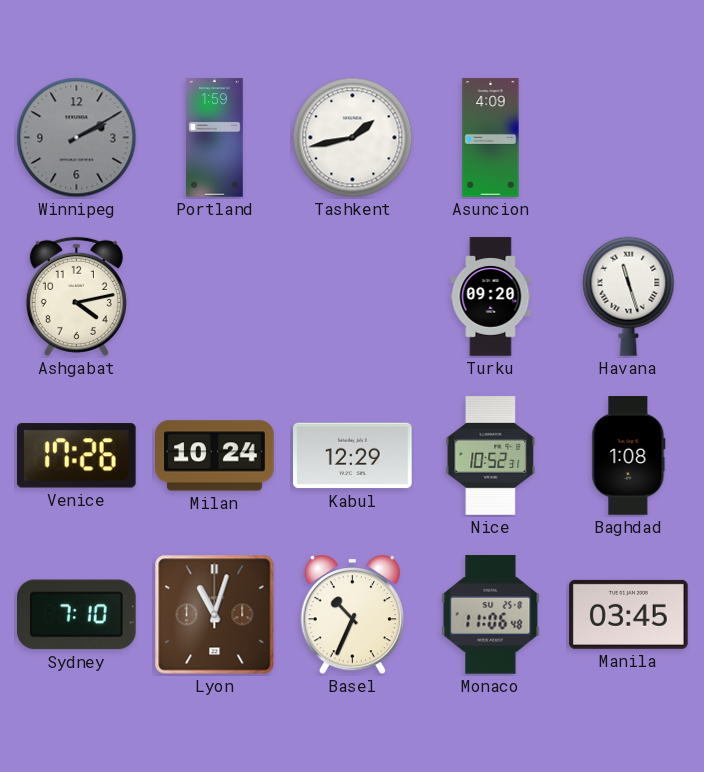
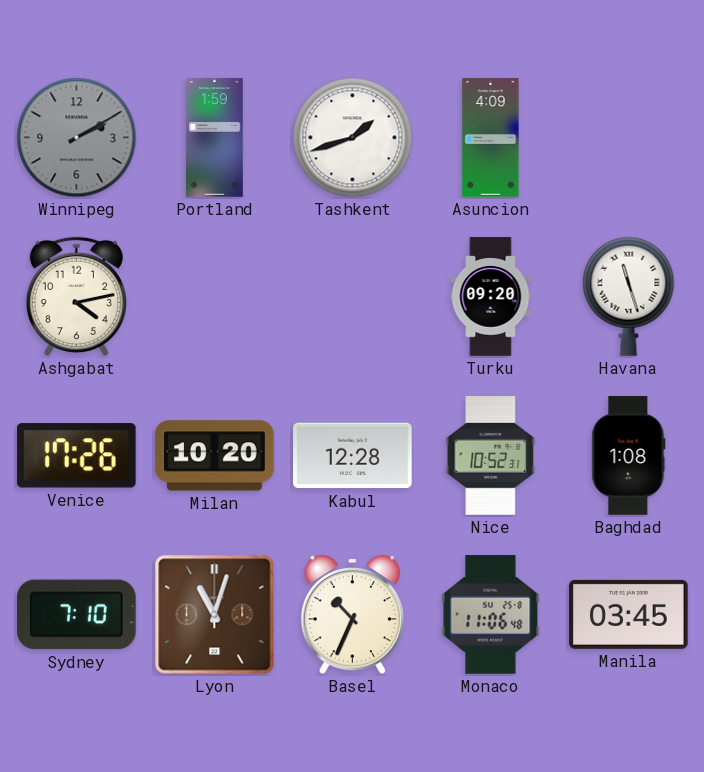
Tashkent: 1:43 -> 1:42 (353, 138)
Milan: 10:24 -> 10:20 (215, 456)
Kabul: 12:29 -> 12:28 (353, 456)
